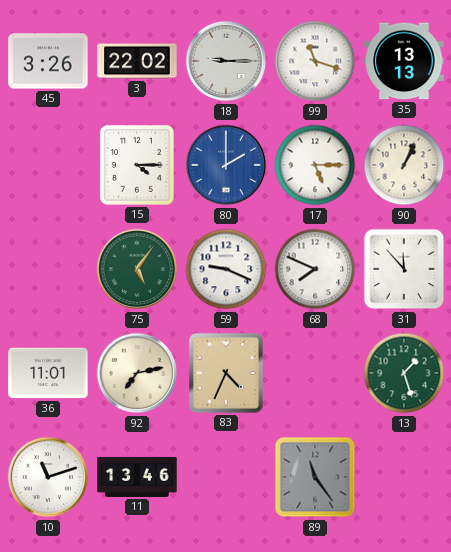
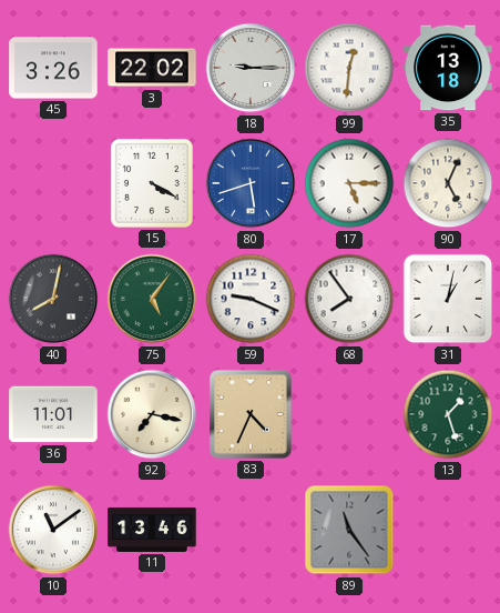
99: 11:18 -> 12:31 (349, 68)
35: 13:13 -> 13:18 (448, 68)
15: 4:15 -> 4:20 (152, 183)
80: 2:00 -> 5:42 (251, 183)
90: 1:04 -> 5:04 (448, 183)
40: none -> 8:02 (53, 299)
68: 7:49 -> 7:54 (349, 299)
31: 11:53 -> 1:02 (448, 299)
92: 7:13 -> 7:17 (152, 414)
10: 11:12 -> 11:09 (53, 530)
